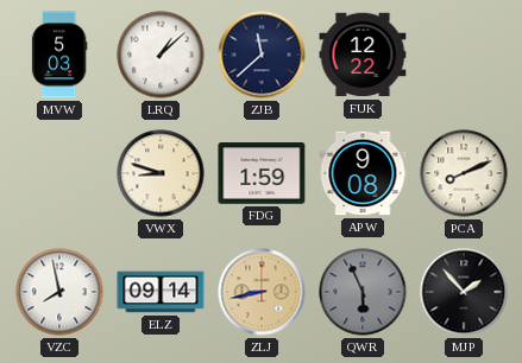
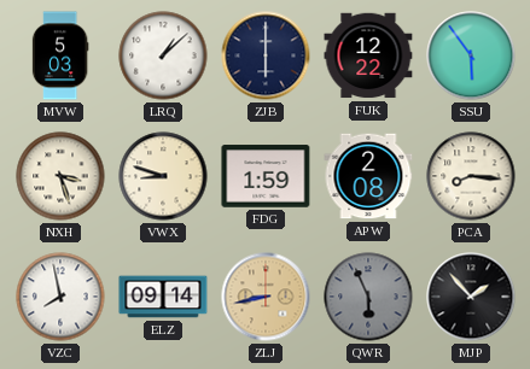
ZJB: 11:38 -> 6:00 (266, 55)
SSU: none -> 5:54 (471, 55)
NXH: none -> 3:27 (60, 176)
APW: 9:08 -> 2:08 (368, 176)
PCA: 8:11 -> 8:16 (471, 176)
